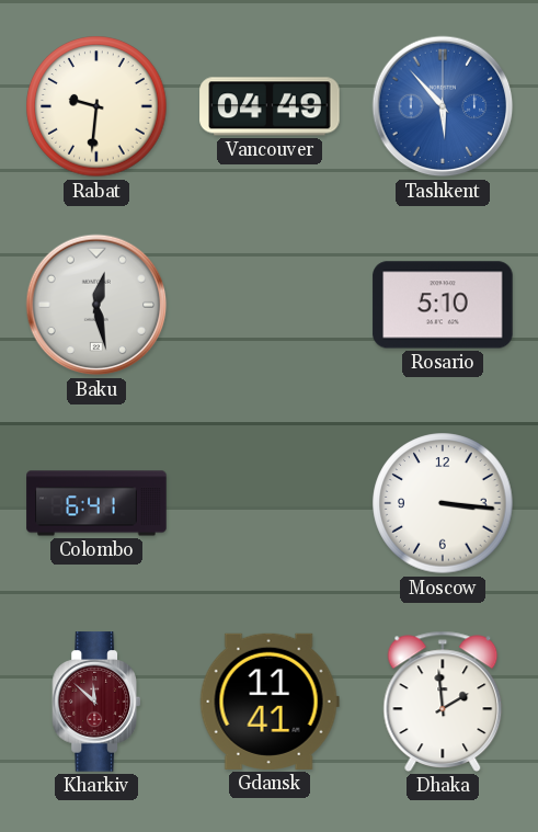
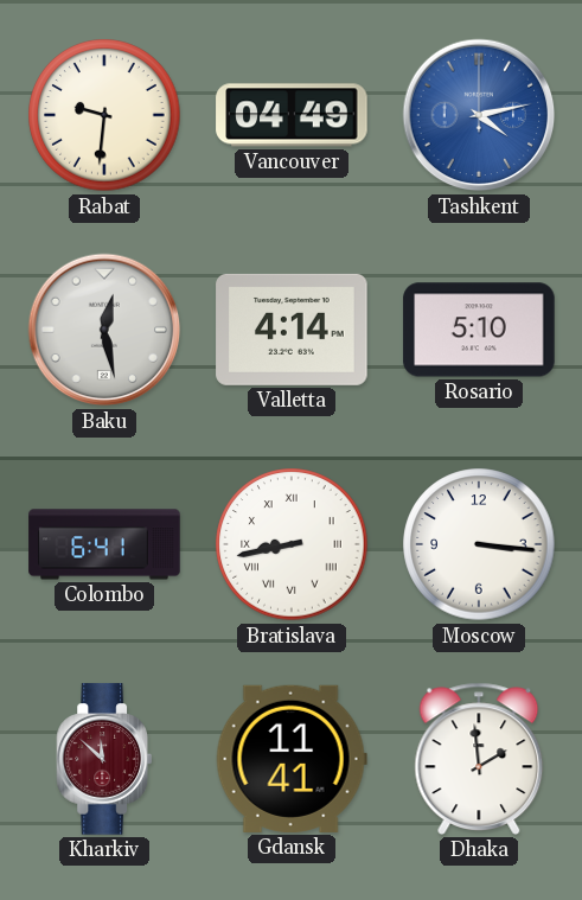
Tashkent: 5:53 -> 4:13 (479, 115)
Valletta: none -> 4:14 (292, 330)
Bratislava: none -> 8:43 (292, 544)
